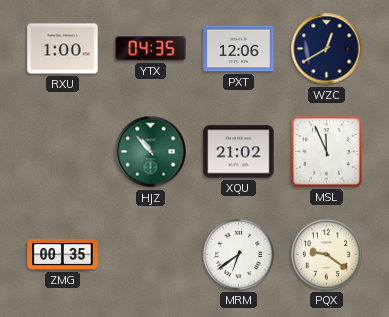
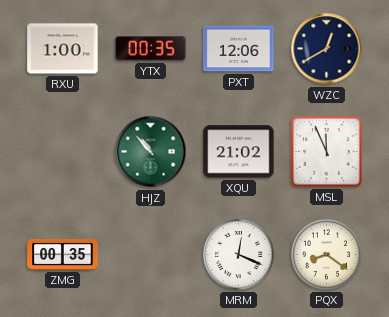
YTX: 04:35 -> 00:35 (151, 49)
MRM: 6:39 -> 12:19 (238, 254)
PQX: 9:21 -> 8:21 (326, 254)
